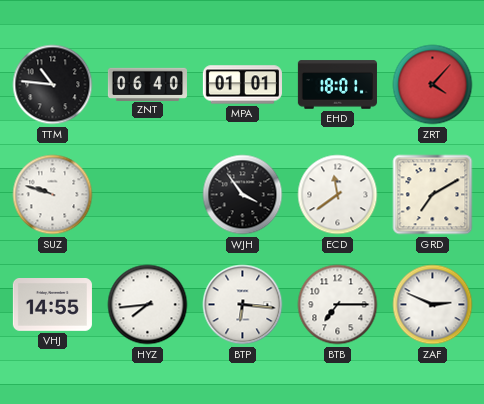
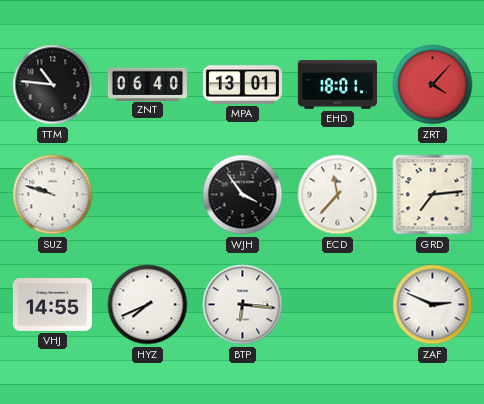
MPA: 01:01 -> 13:01 (242, 85)
ECD: 11:39 -> 11:37 (338, 195)
GRD: 7:10 -> 7:14 (433, 195)
HYZ: 7:44 -> 7:41 (148, 305)
BTB: 7:15 -> none (338, 305)
